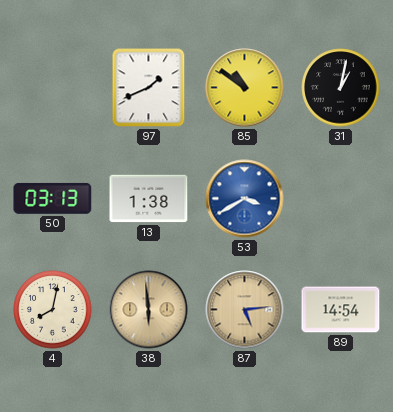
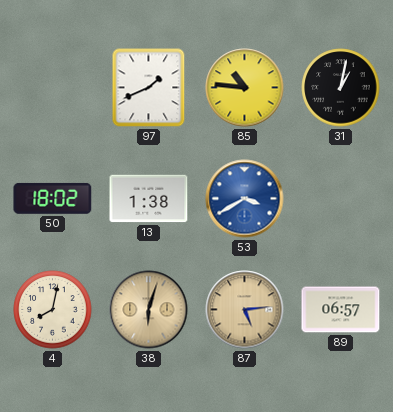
85: 10:51 -> 10:46 (245, 88)
50: 03:13 -> 18:02 (53, 198)
38: 5:59 -> 6:03 (149, 310)
89: 14:54 -> 06:57 (341, 310)
